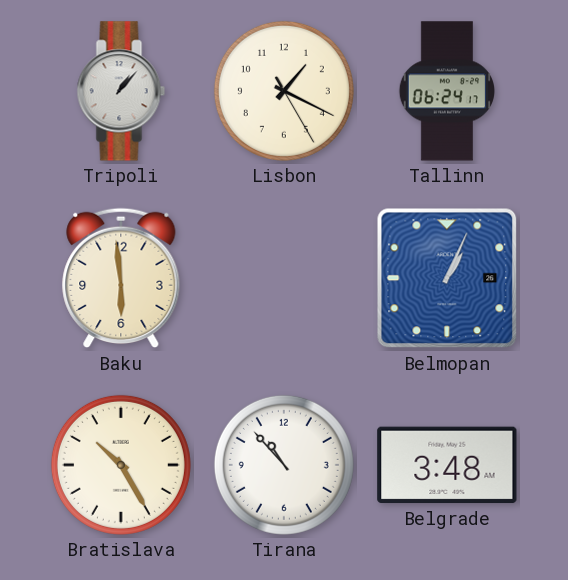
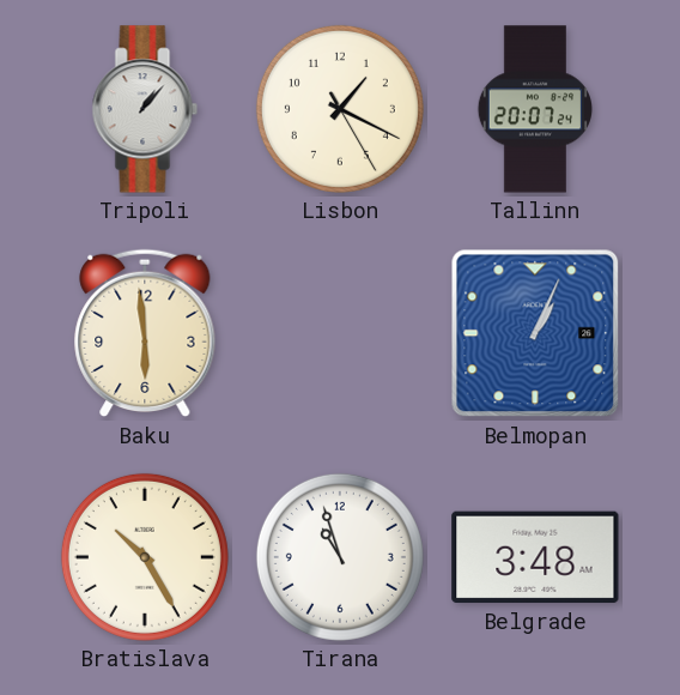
Tallinn: 06:24 -> 20:07 (534, 109)
Tirana: 10:53 -> 10:57 (340, 557)
